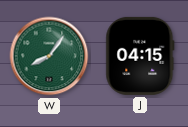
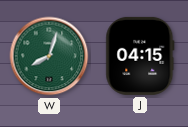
W: 8:06 -> 8:03 (49, 56)
